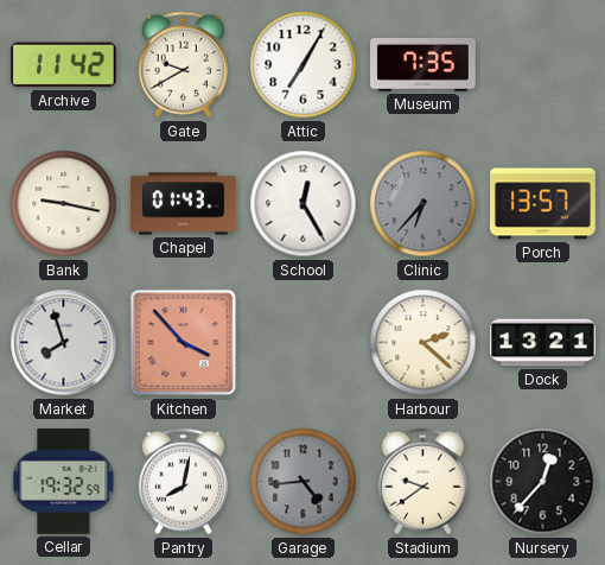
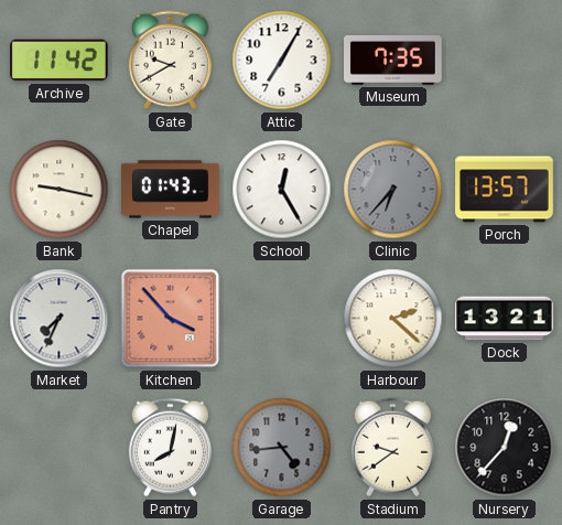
Market: 7:57 -> 7:34 (60, 319)
Cellar: 19:32 -> none (64, 482)
